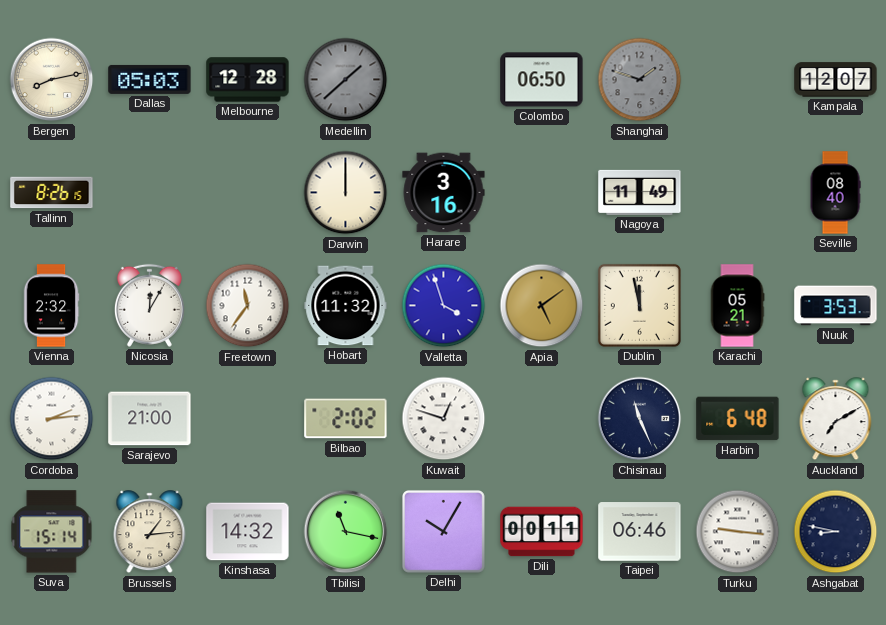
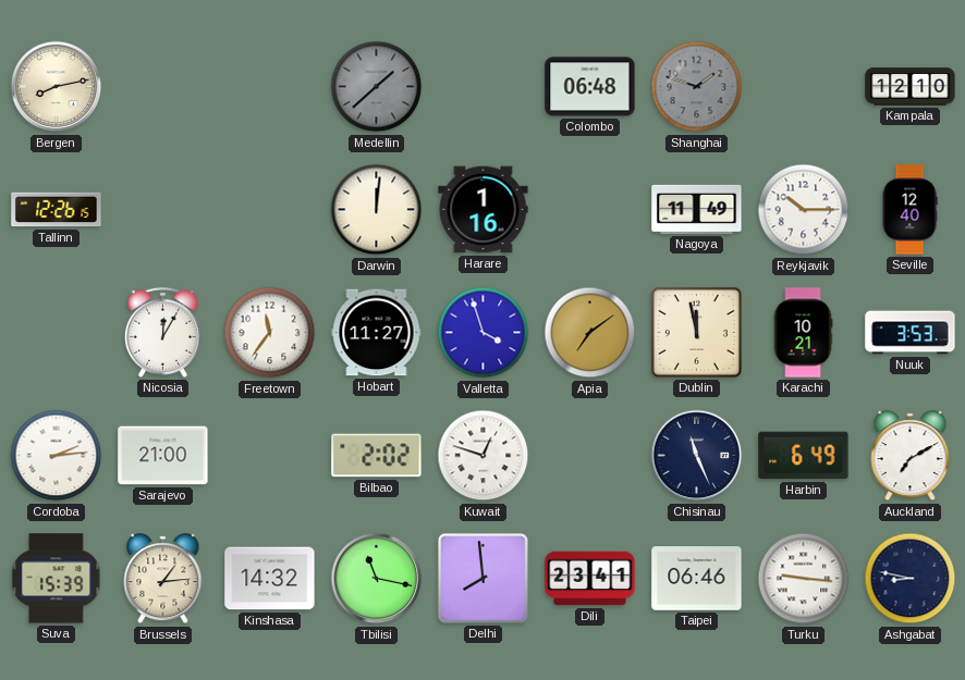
Dallas: 05:03 -> none (150, 79)
Melbourne: 12:28 -> none (248, 80)
Colombo: 06:50 -> 06:48 (590, 87)
Kampala: 12:07 -> 12:10 (911, 87)
Tallinn: 8:26 -> 12:26 (57, 210)
Darwin: 12:00 -> 12:01 (377, 210)
Harare: 3:16 -> 1:16 (484, 210)
Reykjavik: none -> 10:15 (804, 210)
Seville: 08:40 -> 12:40 (909, 210)
Vienna: 2:32 -> none (51, 306)
Hobart: 11:32 -> 11:27 (377, 333)
Apia: 5:09 -> 7:09 (590, 333)
Karachi: 05:21 -> 10:21 (803, 333)
Harbin: 6:48 -> 6:49 (804, 456)
Suva: 15:14 -> 15:39 (57, 579)
Delhi: 10:05 -> 7:59 (482, 578)
Dili: 00:11 -> 23:41 (590, 579)
